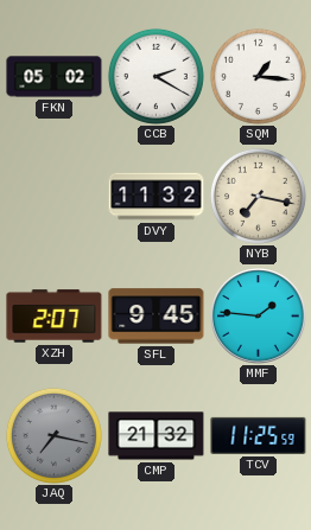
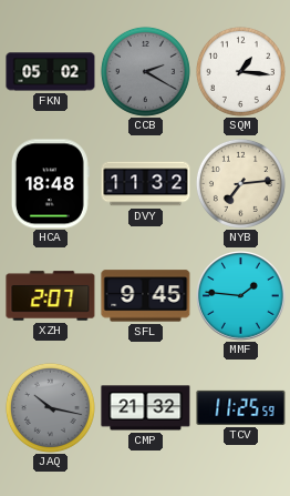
CCB dial: white -> grey (145, 71)
HCA: none -> 18:48 (50, 184)
NYB: 7:17 -> 7:14 (240, 183)
JAQ: 7:17 -> 10:17 (50, 407)
